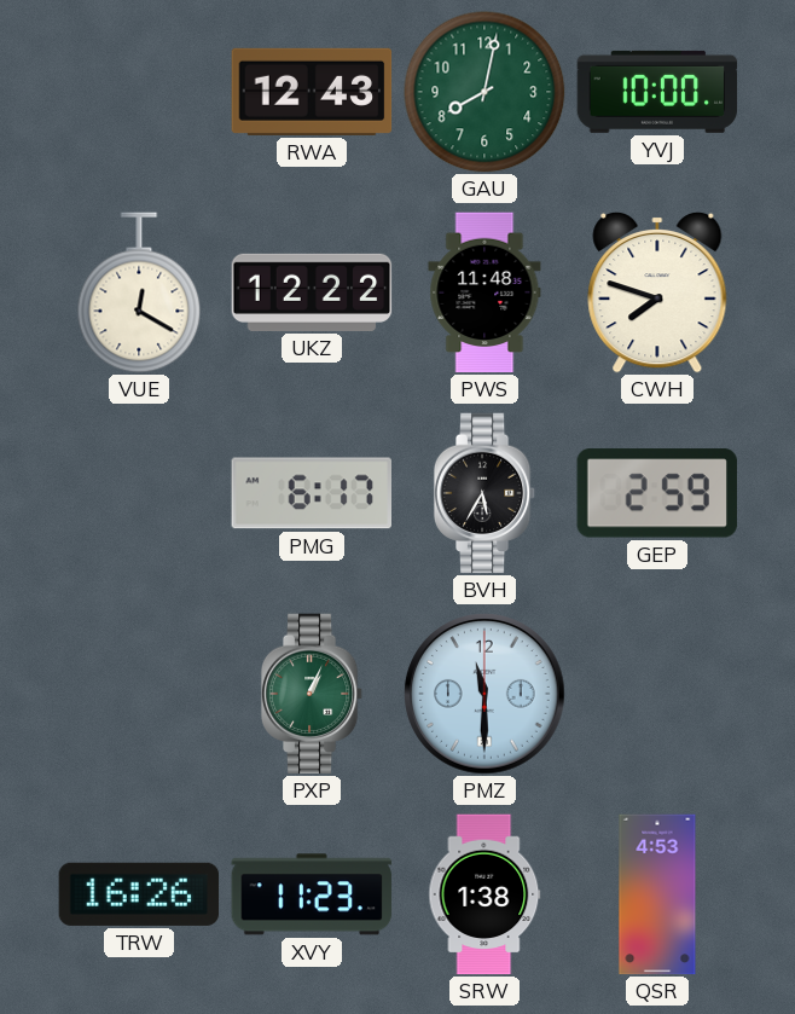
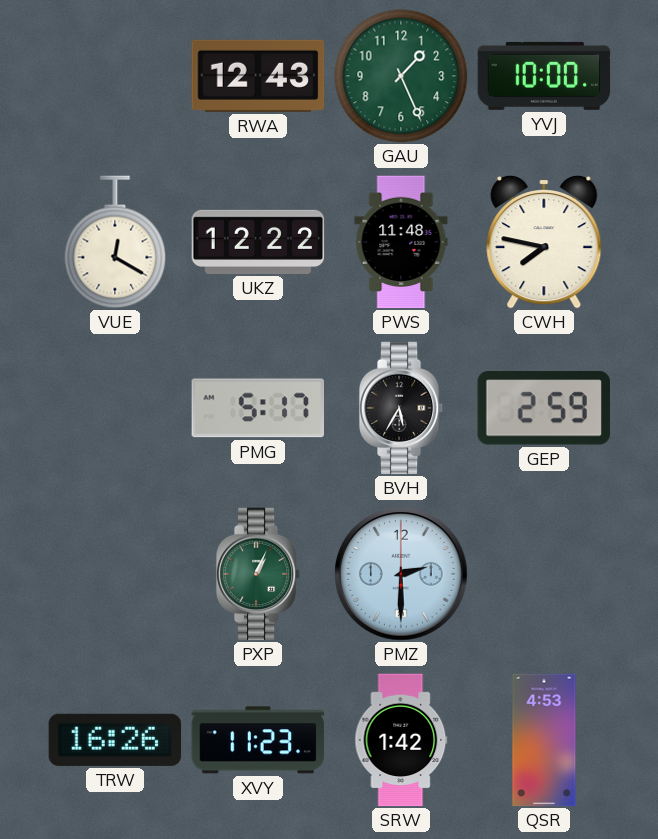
GAU: 8:02 -> 1:26 (401, 76)
CWH: 7:48 -> 7:47 (544, 242)
PMG: 6:17 -> 5:17 (257, 408)
PMZ: 11:30 -> 2:30 (401, 574)
SRW: 1:38 -> 1:42 (401, 740)
